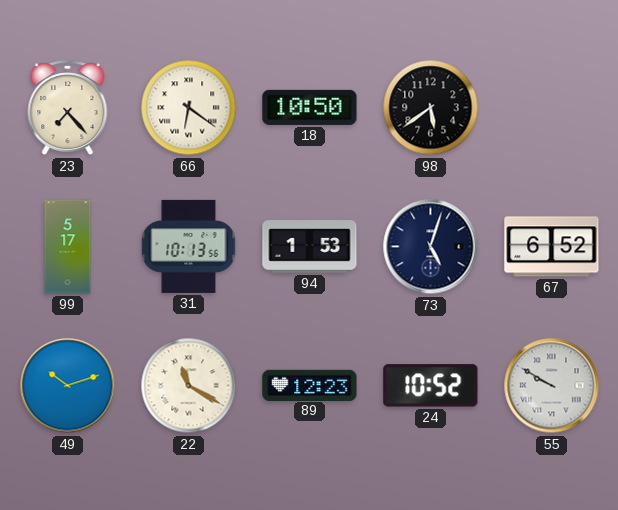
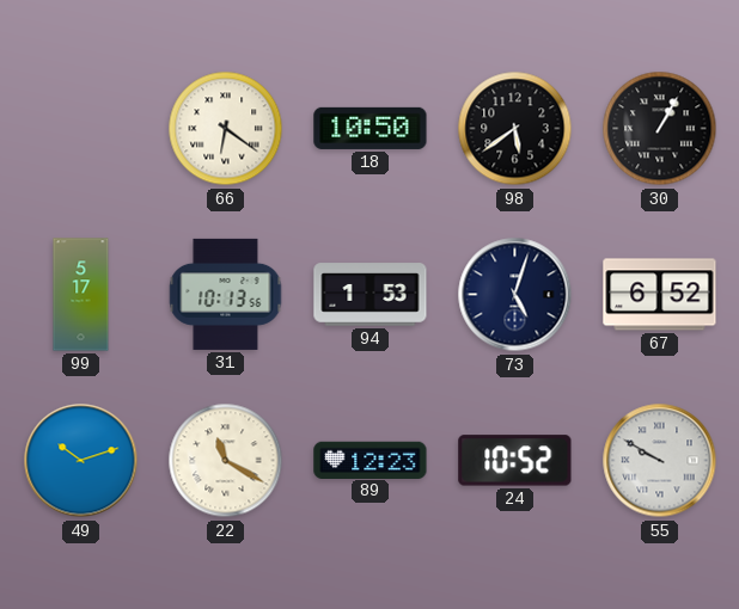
23: 7:23 -> none (68, 108)
30: none -> 1:05 (660, 129)
